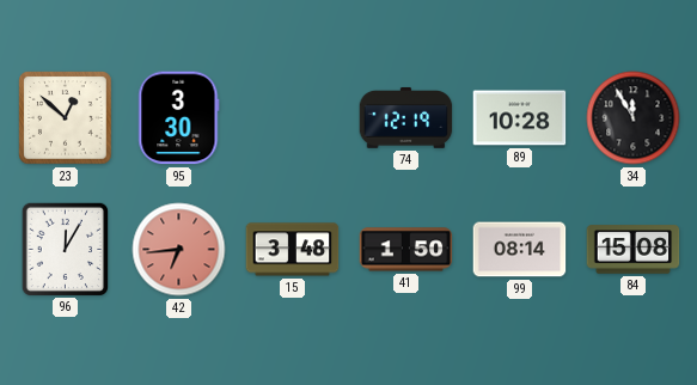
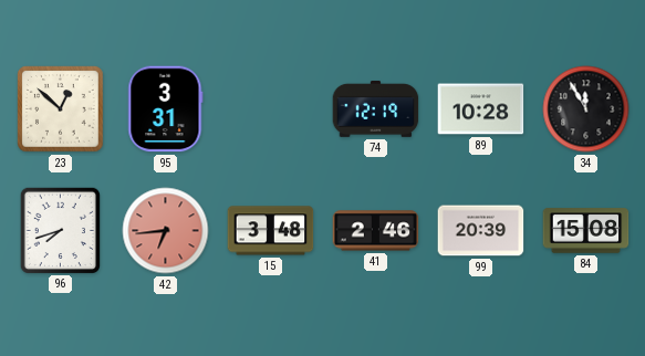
95: 3:30 -> 3:31 (166, 109)
96: 12:05 -> 7:42 (60, 230)
41: 1:50 -> 2:46 (376, 231)
99: 08:14 -> 20:39 (481, 231)
